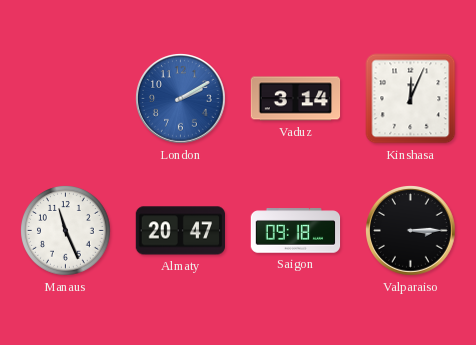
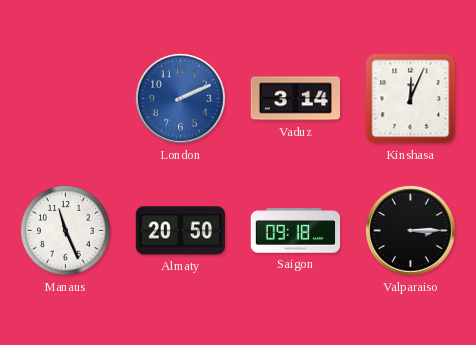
London: 2:10 -> 2:11 (181, 99)
Almaty: 20:47 -> 20:50 (180, 231)
